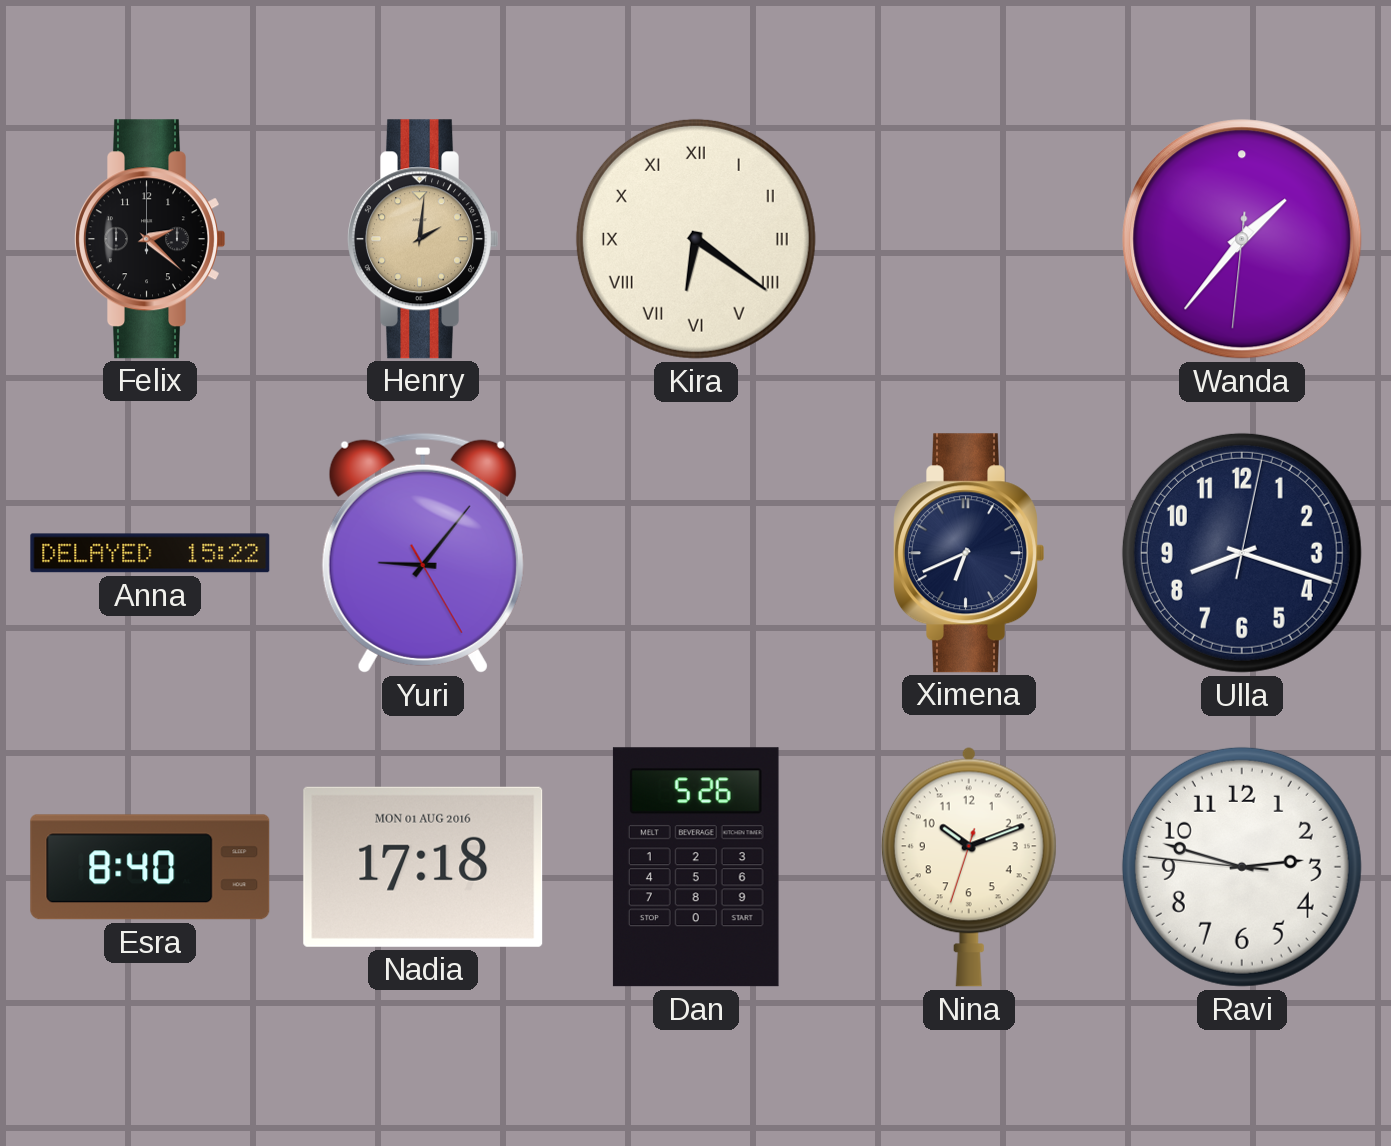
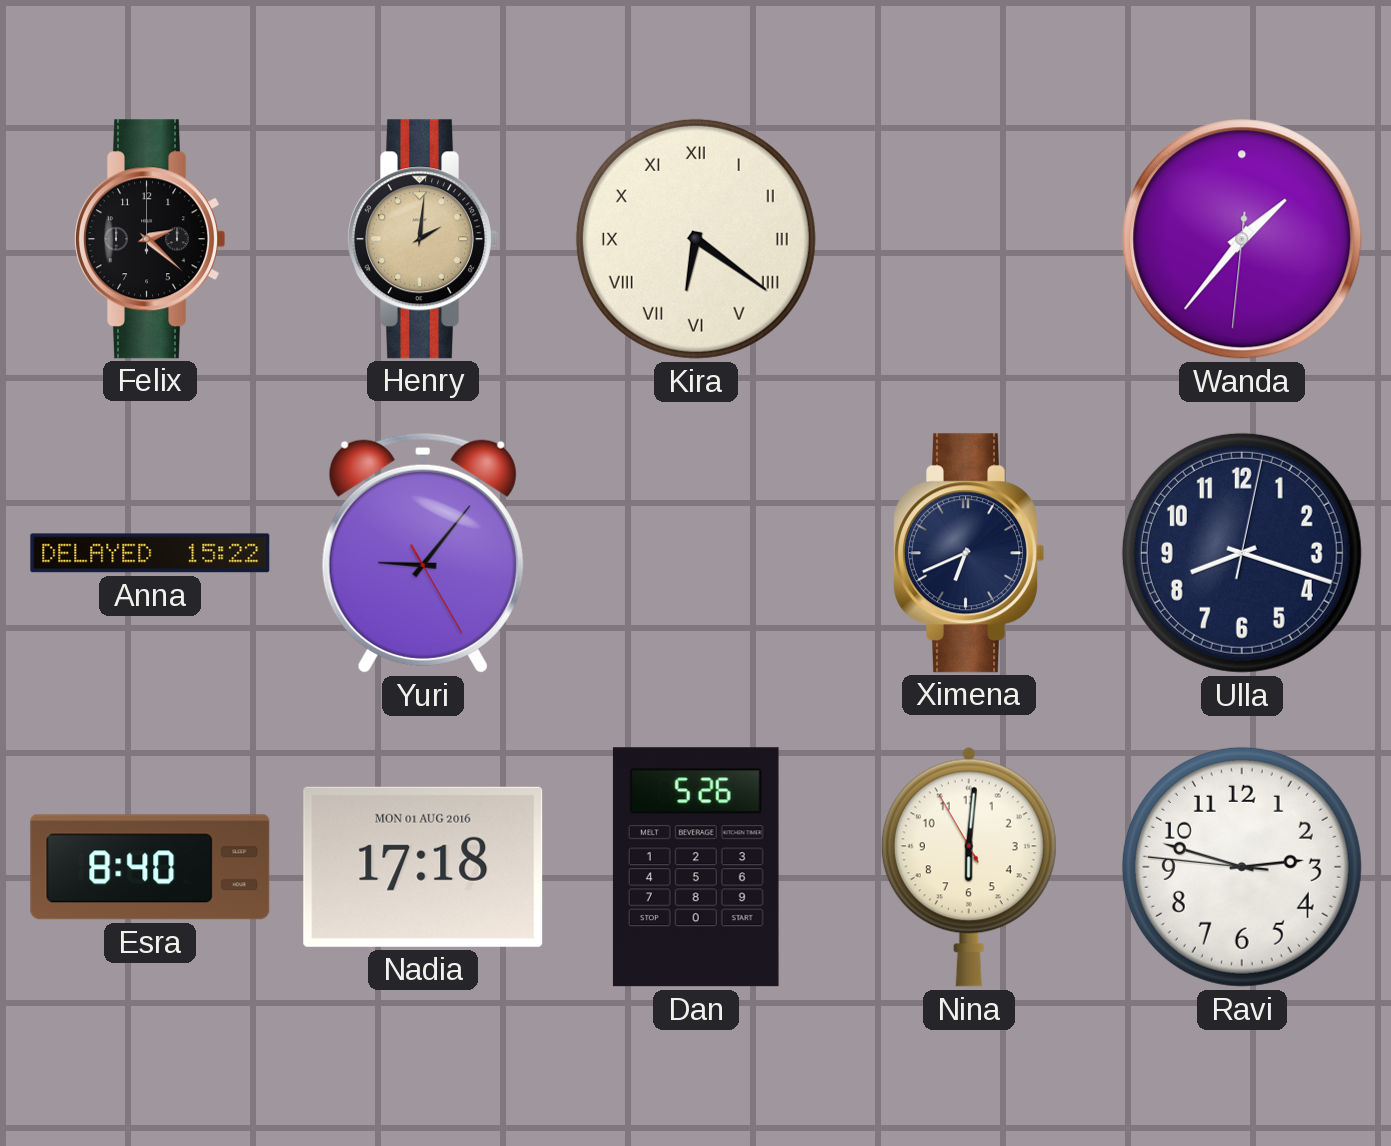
Nina: 10:11 -> 6:00 (969, 867)
